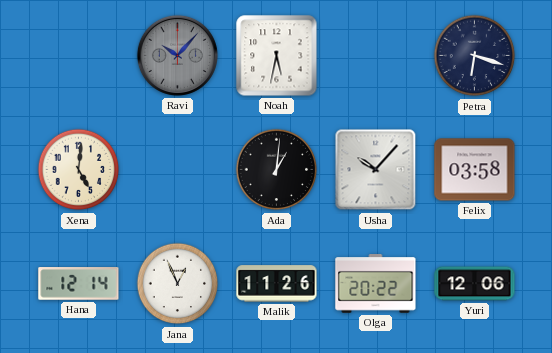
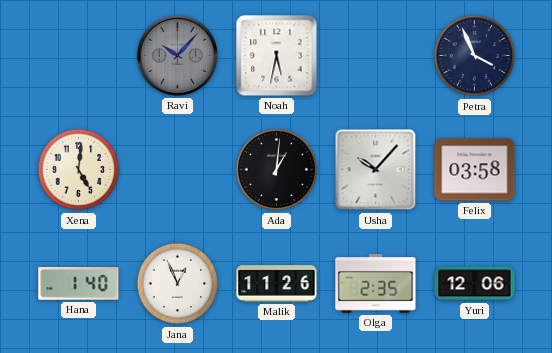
Petra: 6:18 -> 3:56 (475, 56)
Hana: 12:14 -> 1:40 (79, 284)
Olga: 20:22 -> 2:35 (376, 284)
